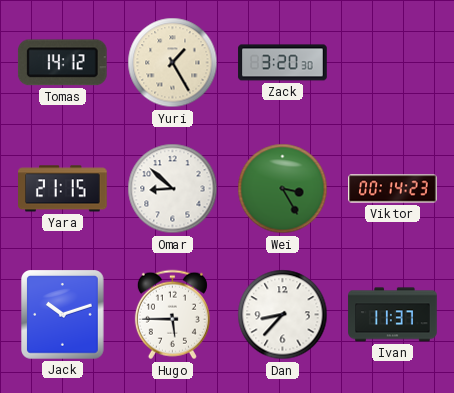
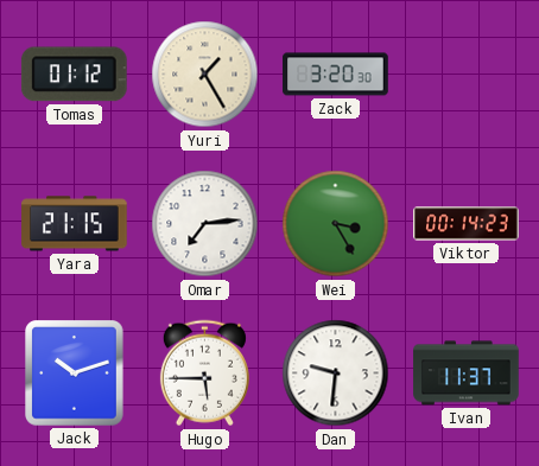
Tomas: 14:12 -> 01:12 (74, 75)
Omar: 8:52 -> 7:14 (205, 224)
Dan: 8:37 -> 9:31 (336, 374)
